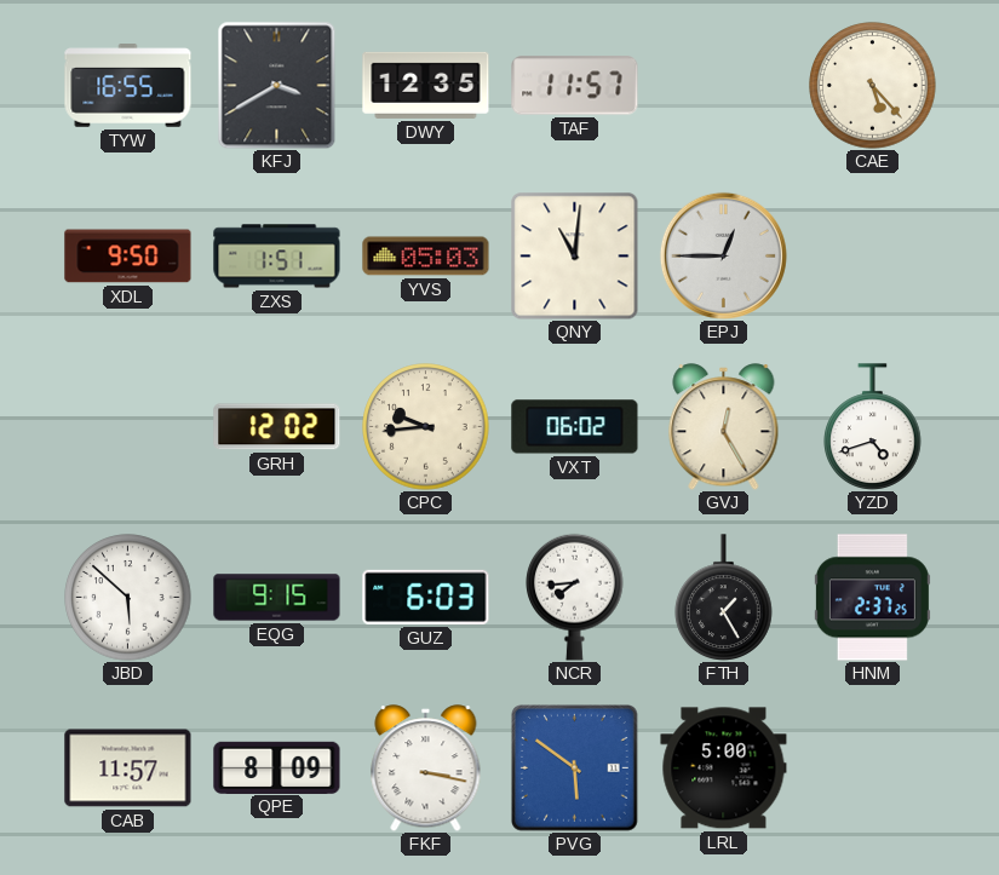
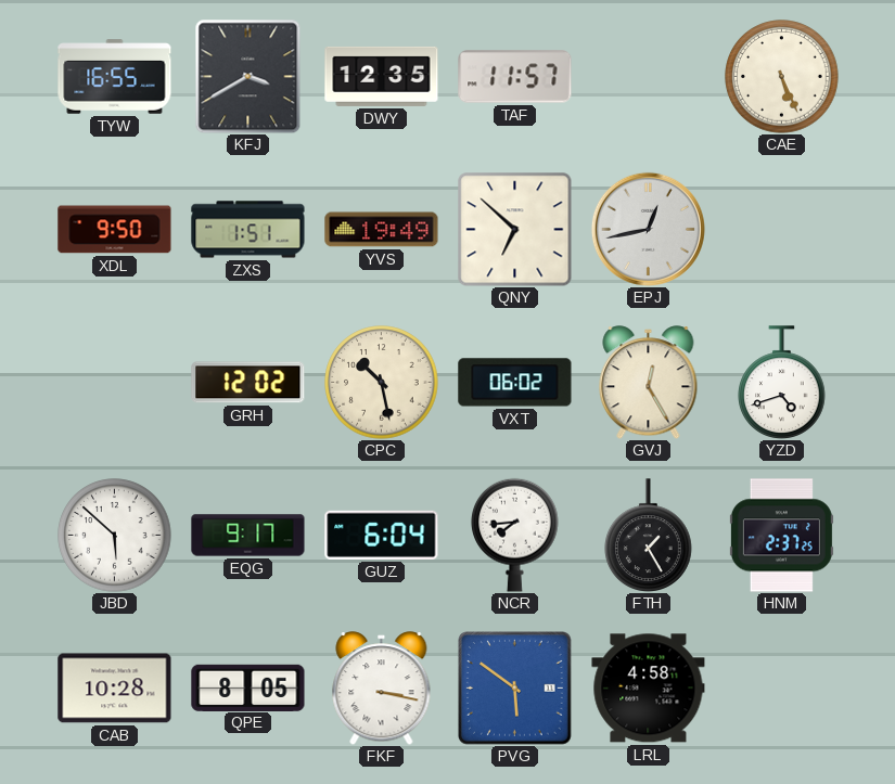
CAE: 5:23 -> 5:26 (782, 77)
YVS: 05:03 -> 19:49 (382, 230)
QNY: 11:01 -> 6:52 (515, 230)
EPJ: 12:45 -> 12:43 (648, 229)
CPC: 9:44 -> 10:28 (382, 383)
EQG: 9:15 -> 9:17 (248, 536)
GUZ: 6:03 -> 6:04 (382, 535)
CAB: 11:57 -> 10:28 (115, 689)
QPE: 8:09 -> 8:05 (248, 687)
LRL: 5:00 -> 4:58 (649, 689)
